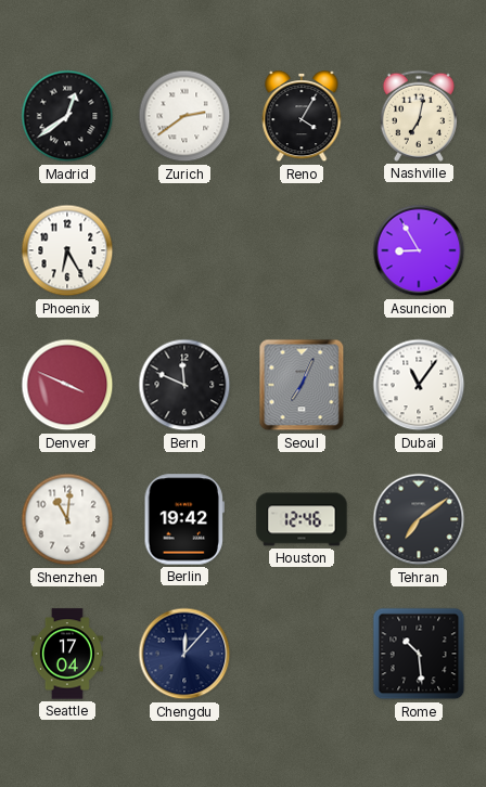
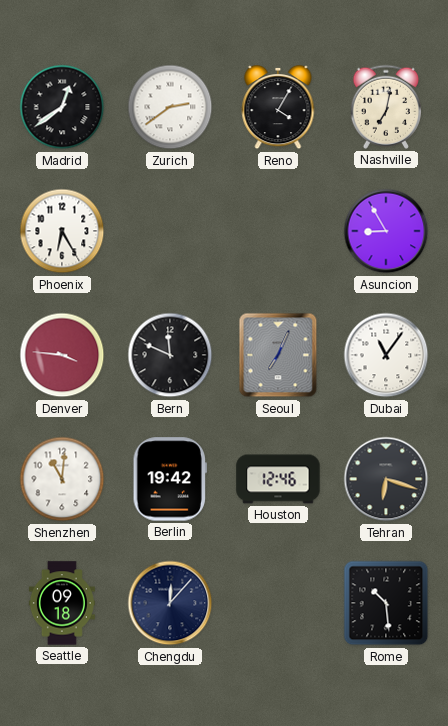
Denver: 3:49 -> 3:46 (62, 355)
Tehran: 7:09 -> 6:18 (386, 479)
Seattle: 17:04 -> 09:18 (62, 603)
